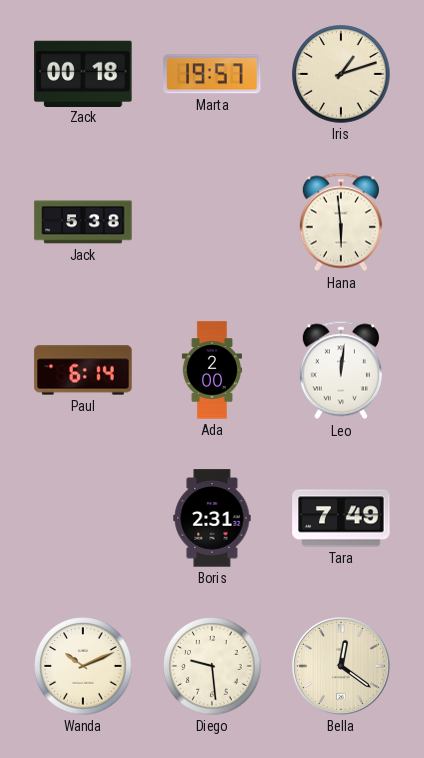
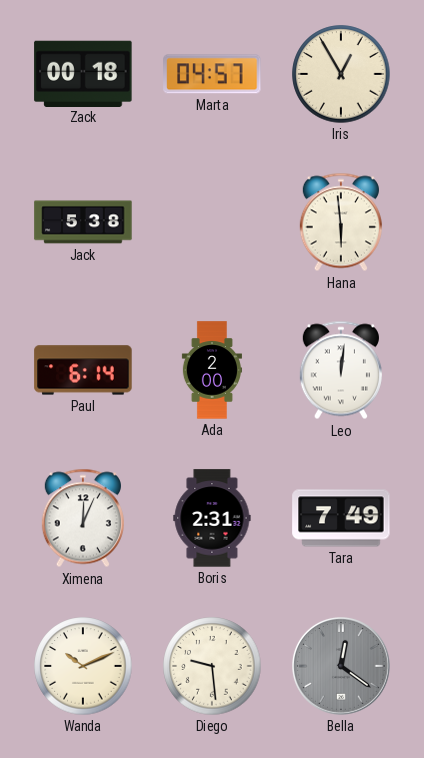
Marta: 19:57 -> 04:57 (212, 74)
Iris: 1:12 -> 12:55 (341, 74)
Ximena: none -> 12:04 (83, 518)
Bella dial: cream -> grey (342, 667)
